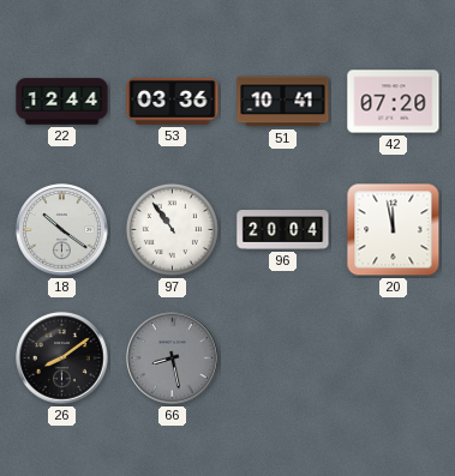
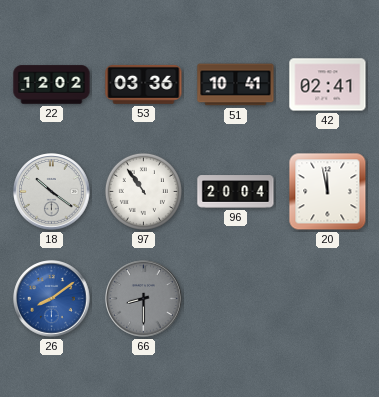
22: 12:44 -> 12:02 (52, 85)
42: 07:20 -> 02:41 (328, 85)
26 dial: black -> blue (52, 299)
66: 8:28 -> 8:30 (144, 299)
